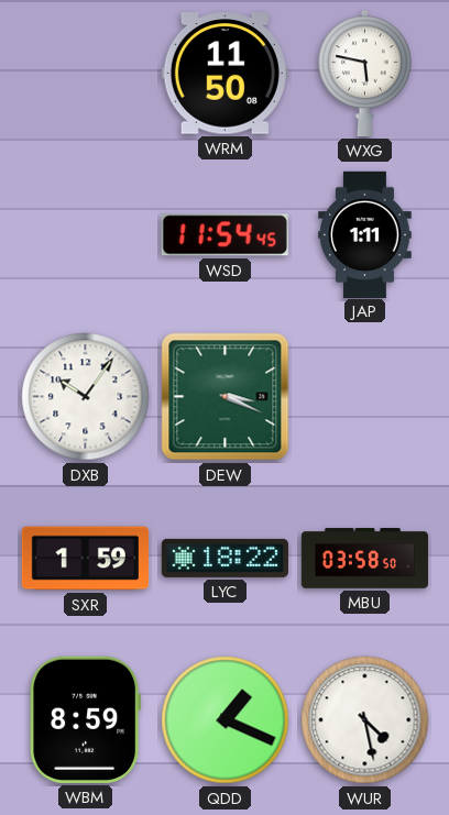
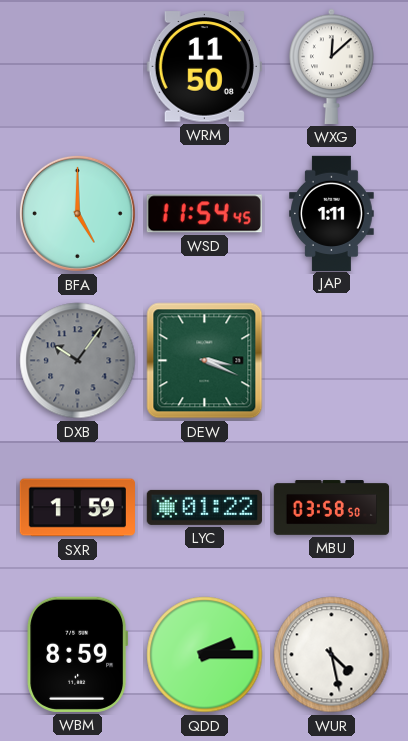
WXG: 5:47 -> 12:08 (332, 66)
BFA: none -> 5:00 (77, 213)
DXB dial: white -> grey (78, 361)
LYC: 18:22 -> 01:22 (204, 507)
QDD: 1:19 -> 2:15 (205, 655)
